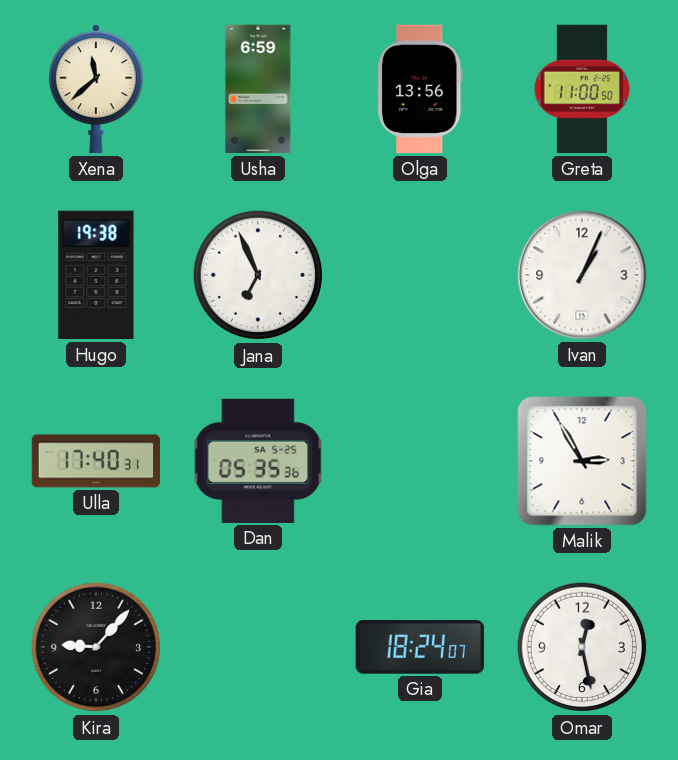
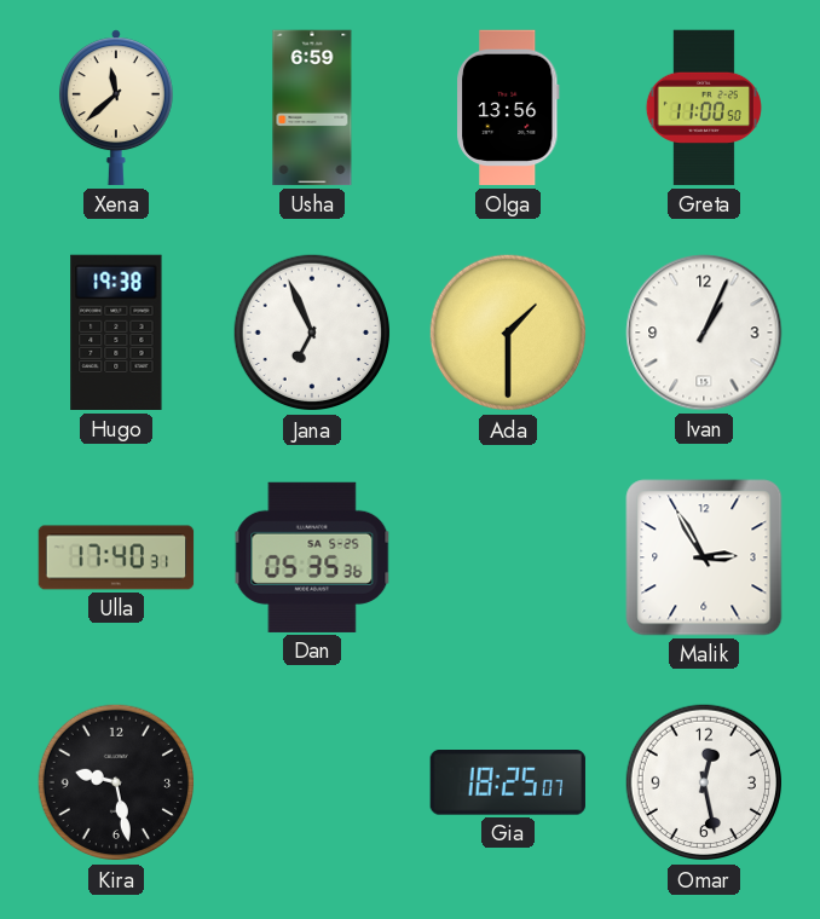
Ada: none -> 1:30 (508, 333)
Kira: 9:07 -> 9:28 (116, 782)
Gia: 18:24 -> 18:25 (508, 784)
